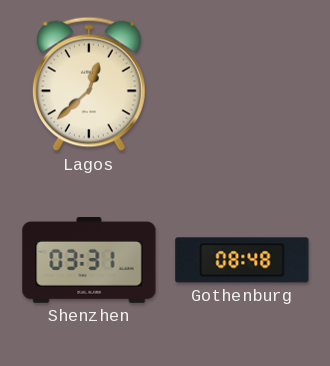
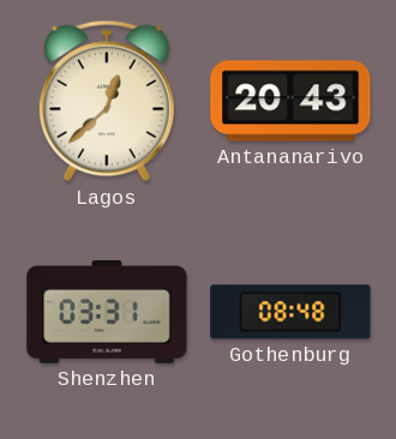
Antananarivo: none -> 20:43 (290, 101)
